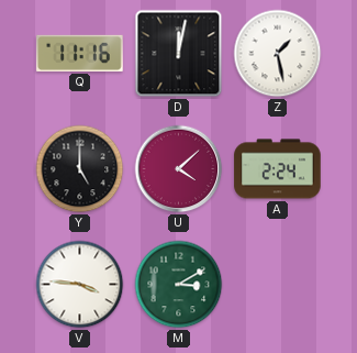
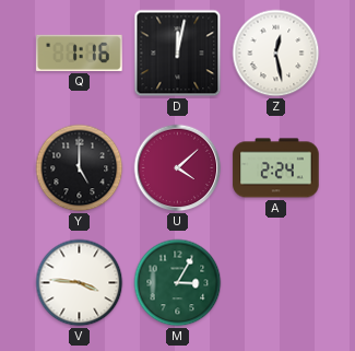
Q: 11:16 -> 1:16 (80, 52)
Z: 1:28 -> 12:28 (276, 54)
M: 3:10 -> 3:05 (178, 283)
